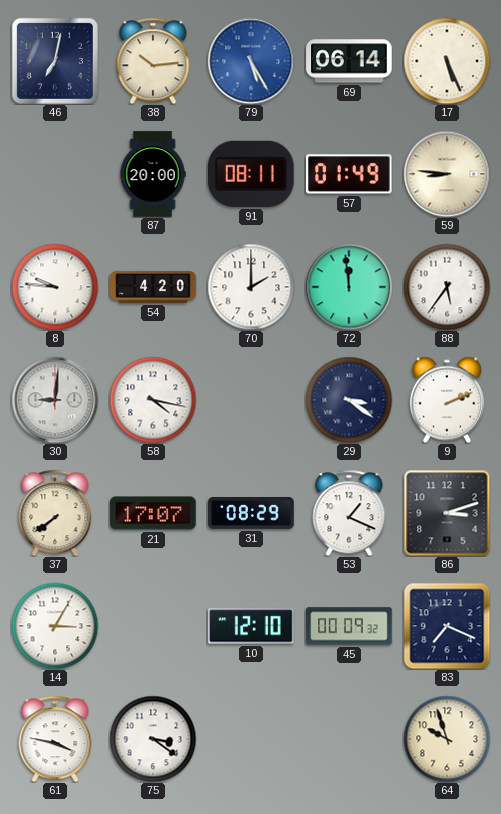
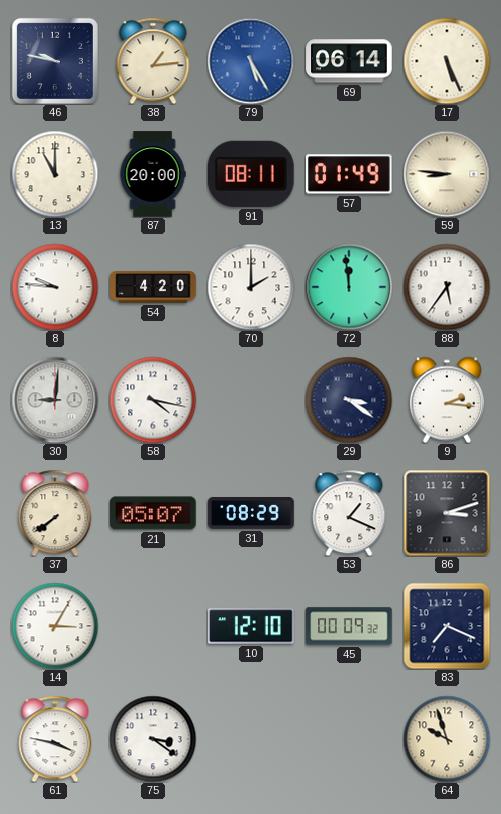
46: 7:02 -> 9:47 (55, 61)
38: 10:14 -> 1:14 (153, 61)
13: none -> 11:00 (55, 174)
9: 2:11 -> 2:16 (447, 400)
21: 17:07 -> 05:07 (153, 513)
